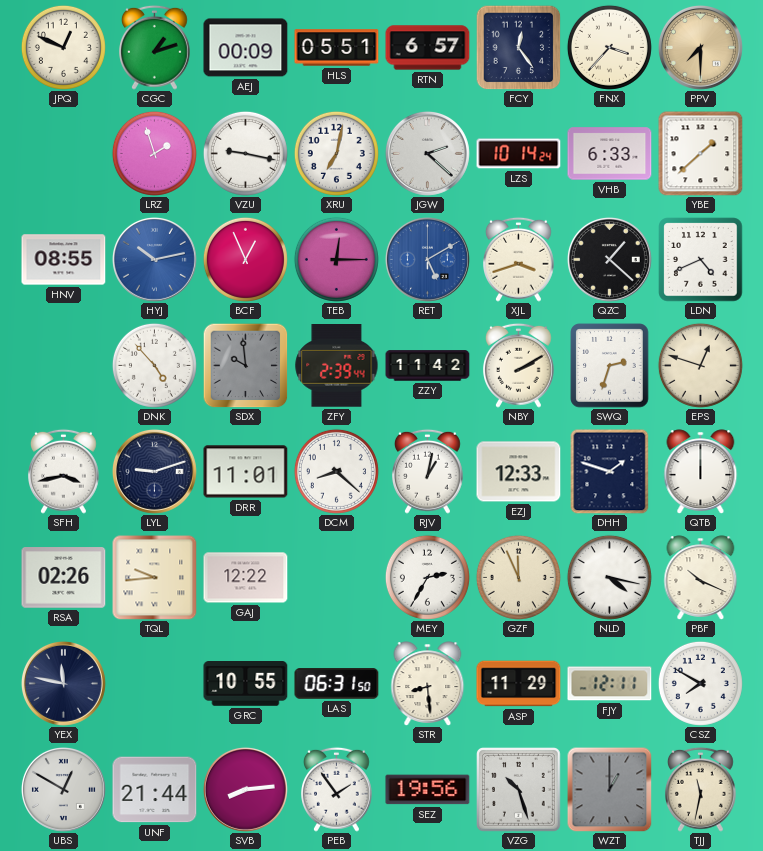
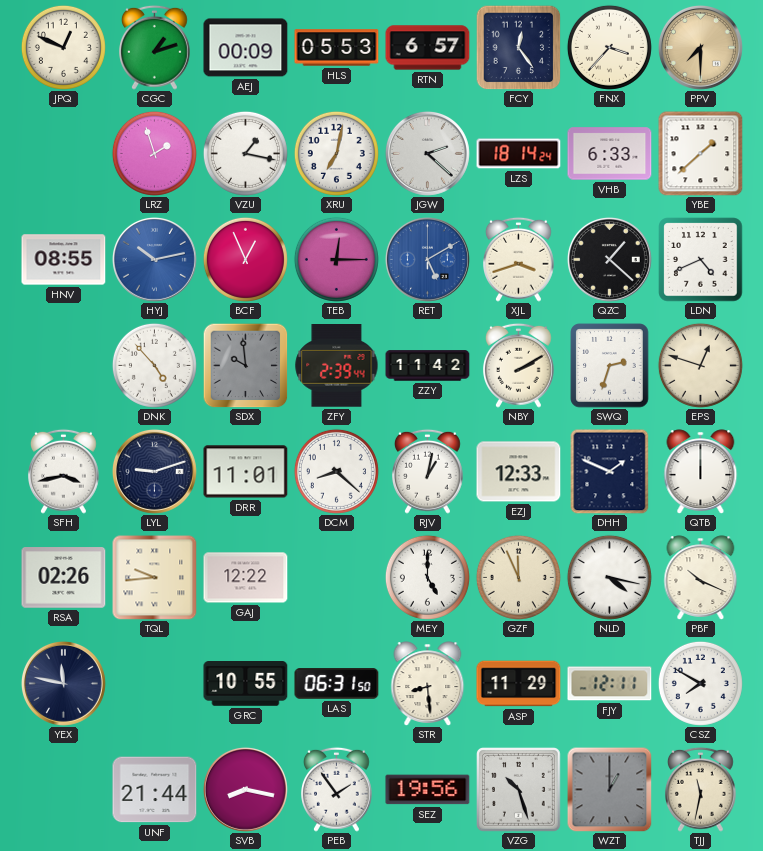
HLS: 05:51 -> 05:53 (337, 48)
VZU: 9:17 -> 1:17 (245, 153)
LZS: 10:14 -> 18:14 (519, 154)
DHH: 1:48 -> 1:49 (610, 471)
MEY: 2:35 -> 5:00 (427, 577)
UBS: 12:50 -> none (63, 789)
SVB: 8:14 -> 8:17 (245, 789)
